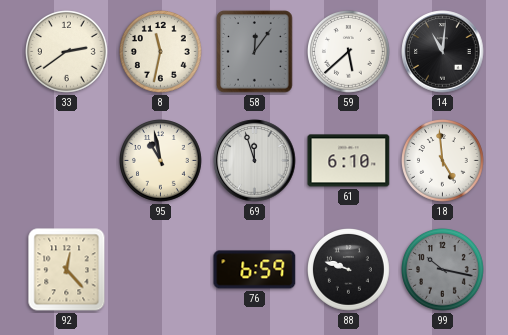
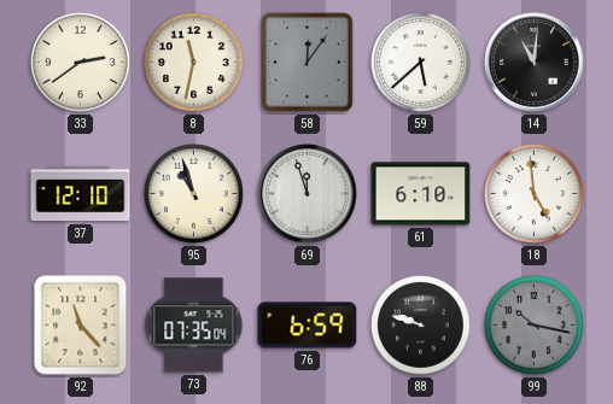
37: none -> 12:10 (81, 194)
95: 10:58 -> 10:57 (194, 194)
92: 12:23 -> 11:23 (81, 326)
73: none -> 07:35 (194, 326)
